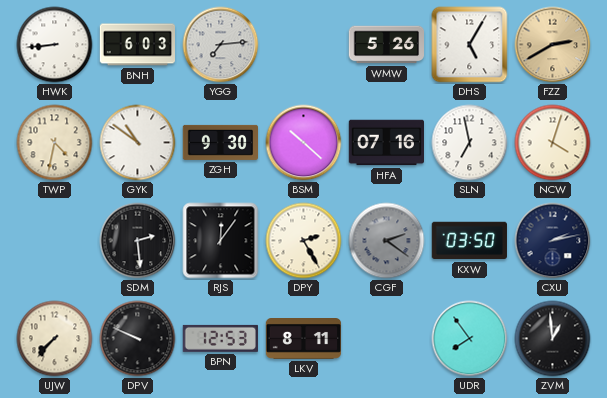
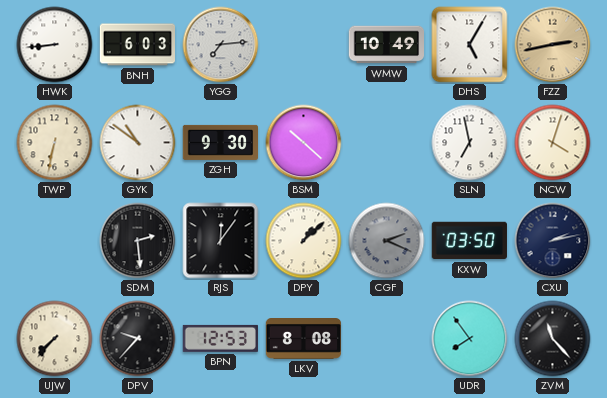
WMW: 5:26 -> 10:49 (386, 45)
FZZ: 2:40 -> 2:43 (553, 45)
TWP: 4:32 -> 6:32 (55, 143)
HFA: 07:16 -> none (386, 143)
DPY: 2:25 -> 1:08 (304, 241)
CGF: 2:21 -> 2:19 (387, 241)
DPV: 9:49 -> 9:37 (138, 339)
LKV: 8:11 -> 8:08 (304, 339)
ZVM: 12:59 -> 11:23 (553, 339)
